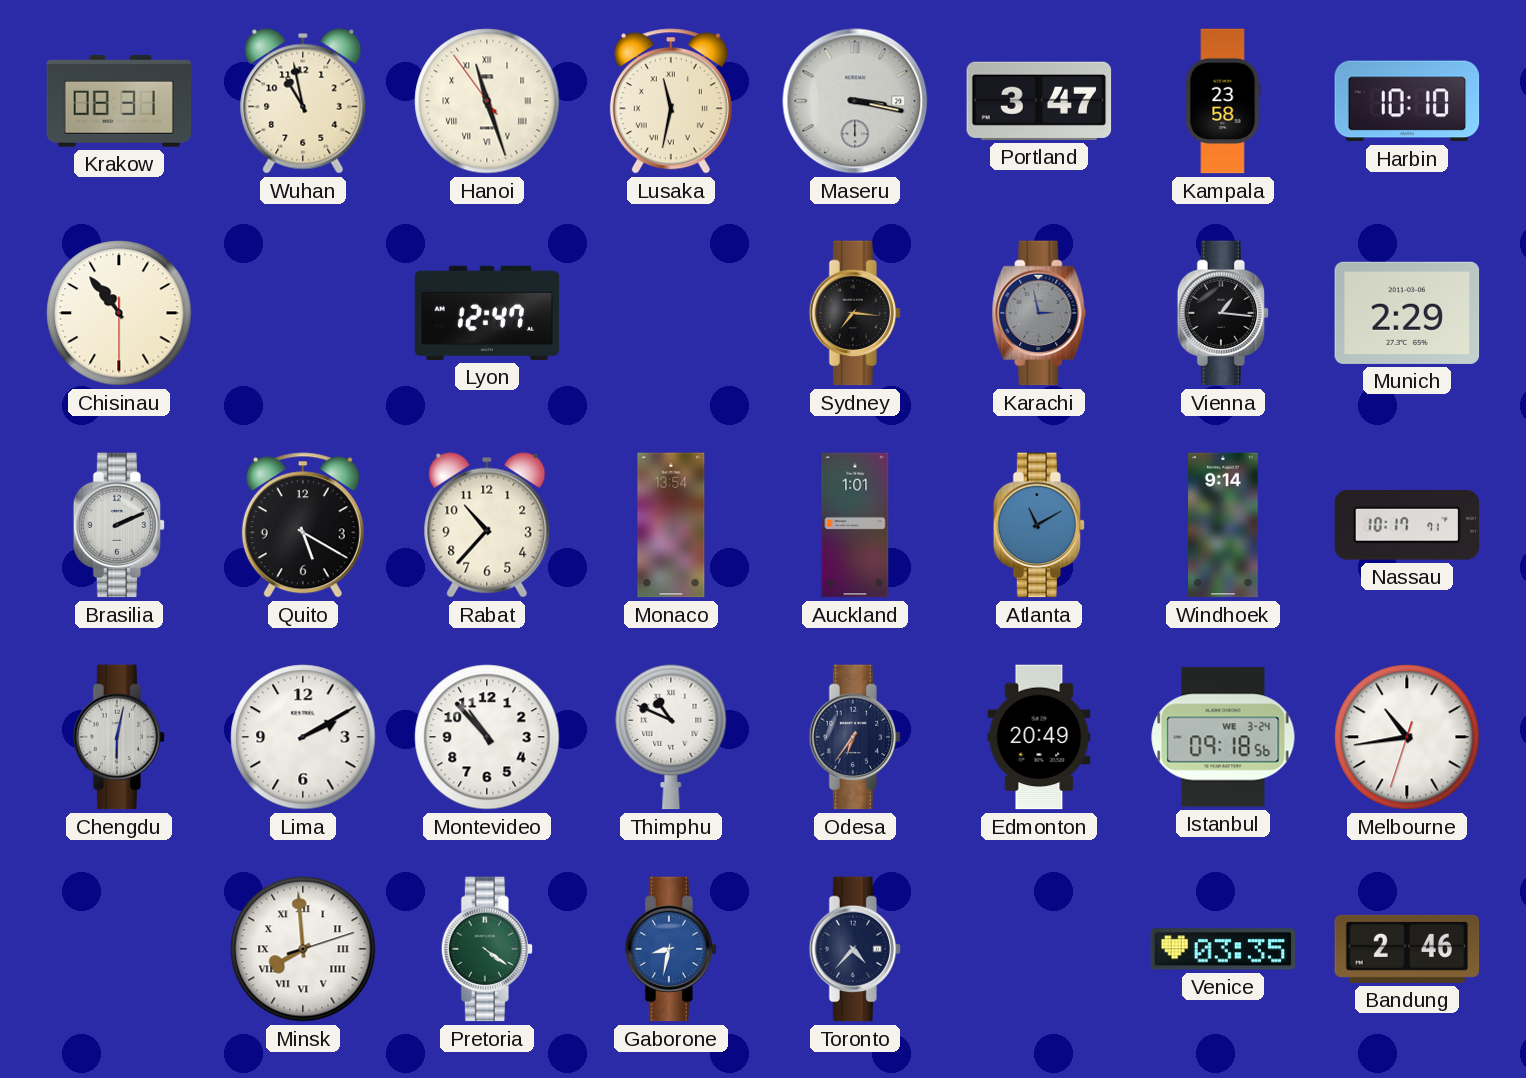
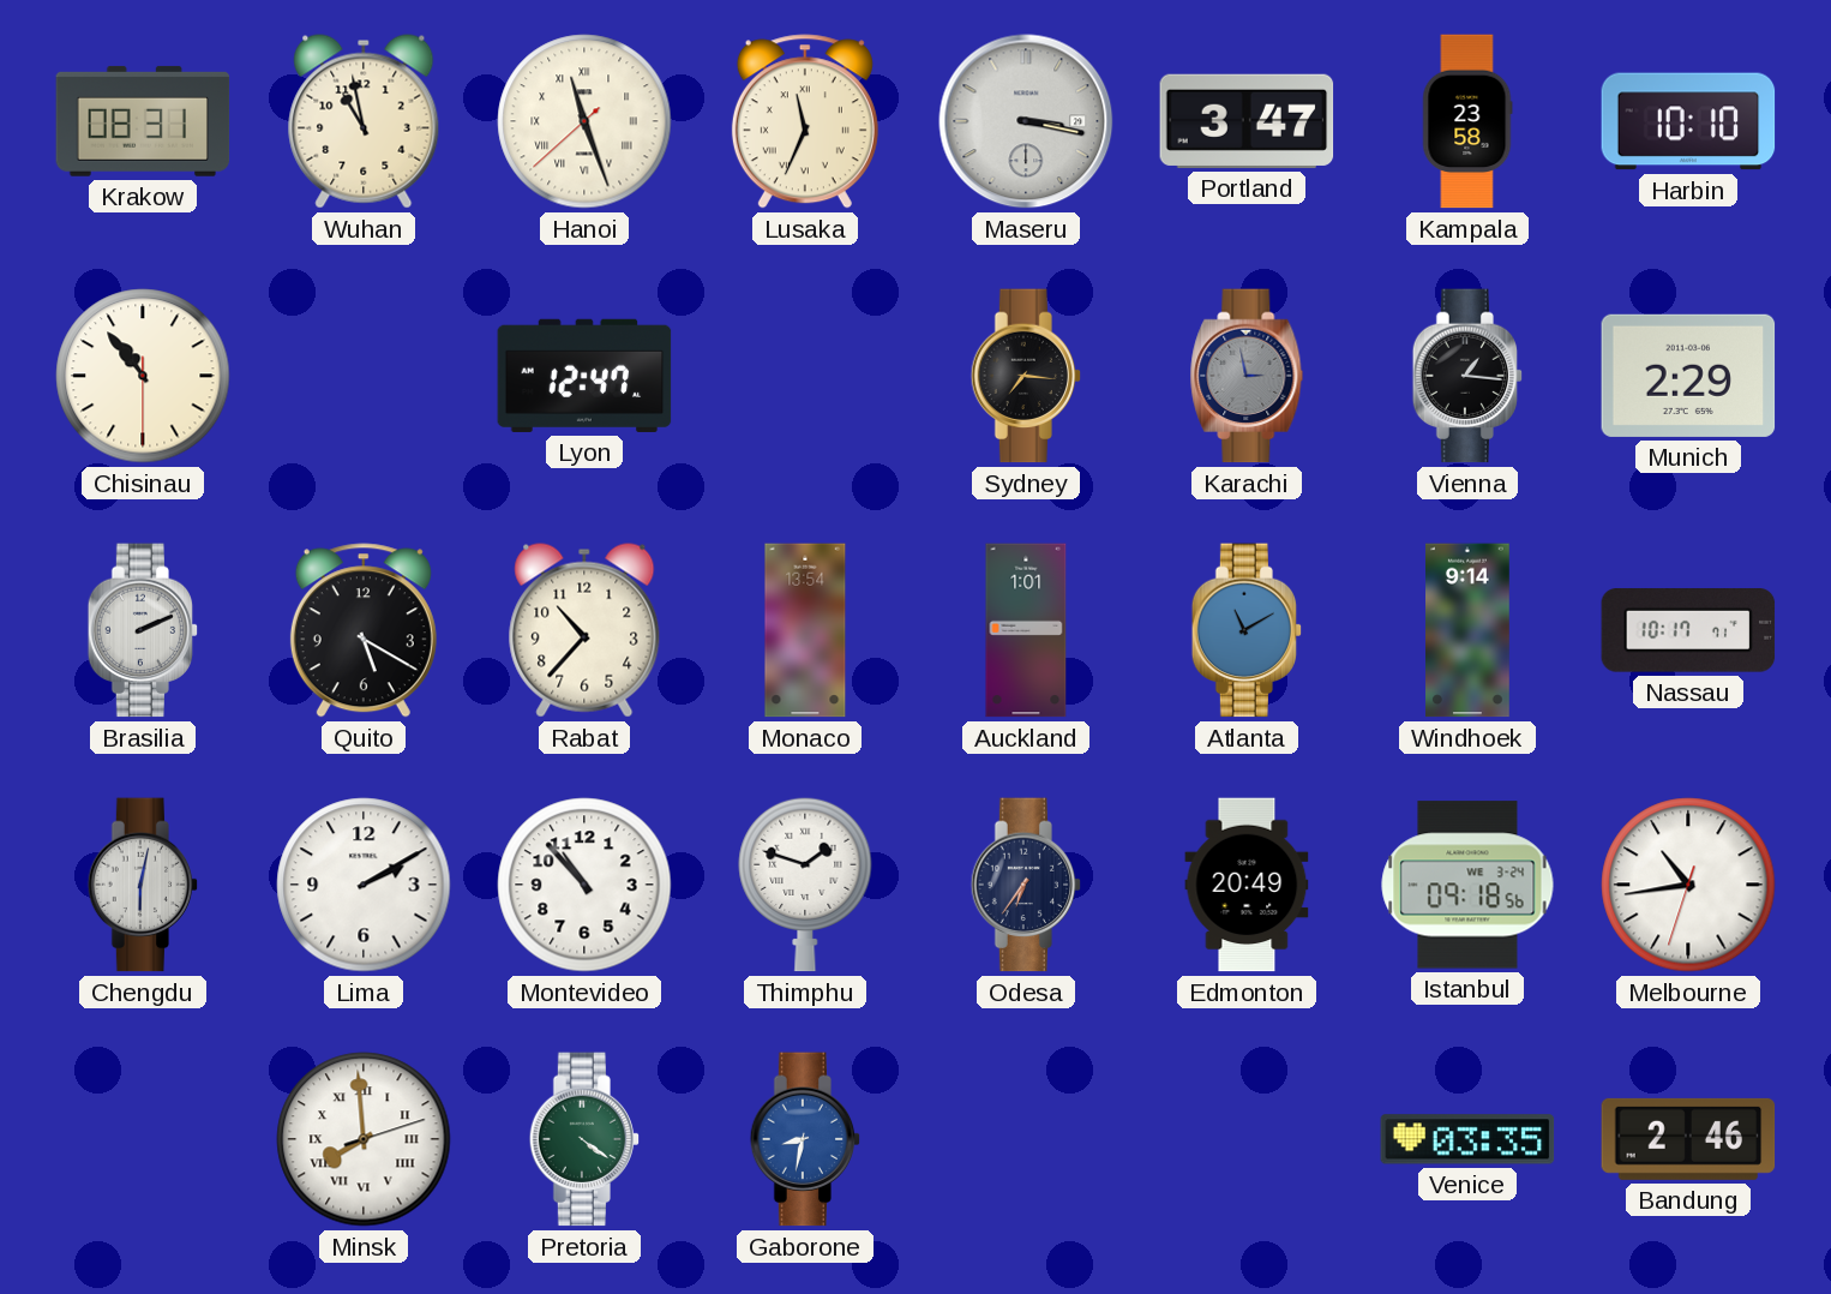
Hanoi: 11:26:54 -> 11:26:38 (584, 121)
Lusaka: 11:32 -> 11:34 (805, 121)
Thimphu: 10:49 -> 1:48 (805, 885)
Toronto: 4:37 -> none (855, 949)
